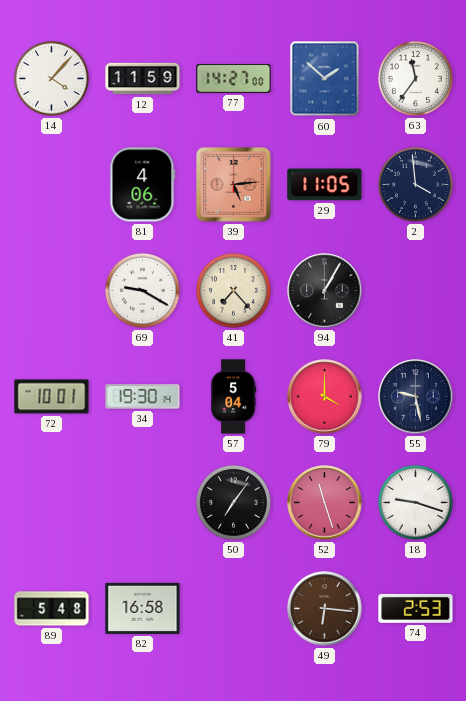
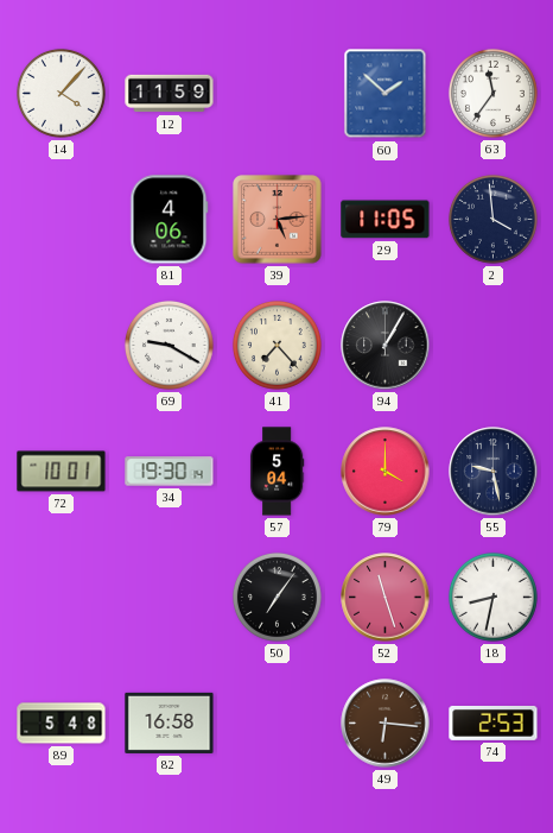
77: 14:27 -> none (234, 79)
18: 9:18 -> 8:32 (492, 597)
